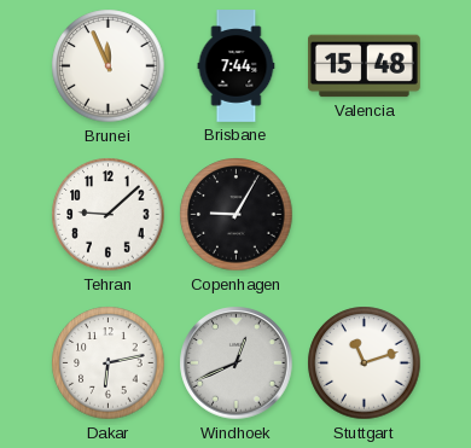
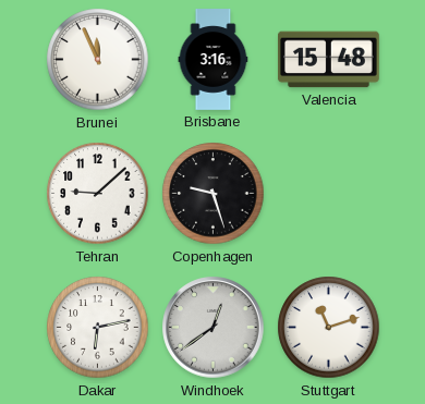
Brisbane: 7:44 -> 3:16 (214, 60)
Copenhagen: 9:05 -> 9:27 (214, 194)
Windhoek: 12:41 -> 12:39 (214, 328)
